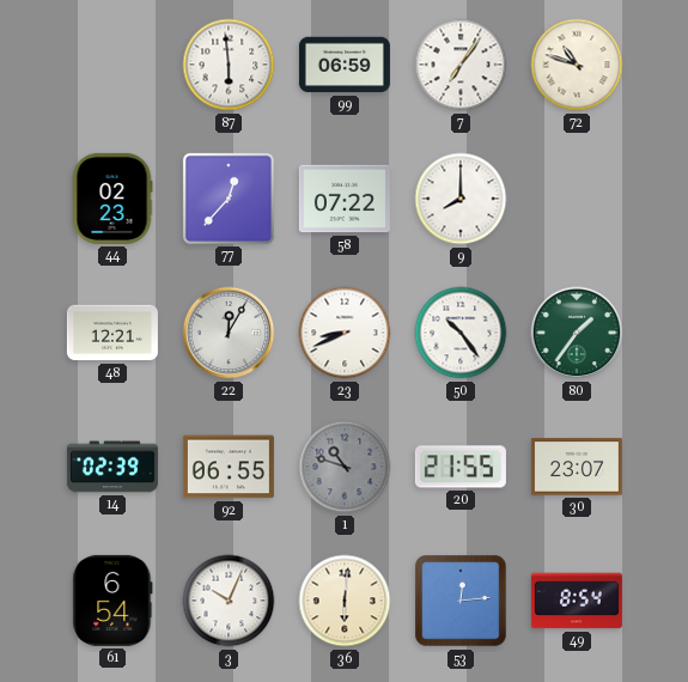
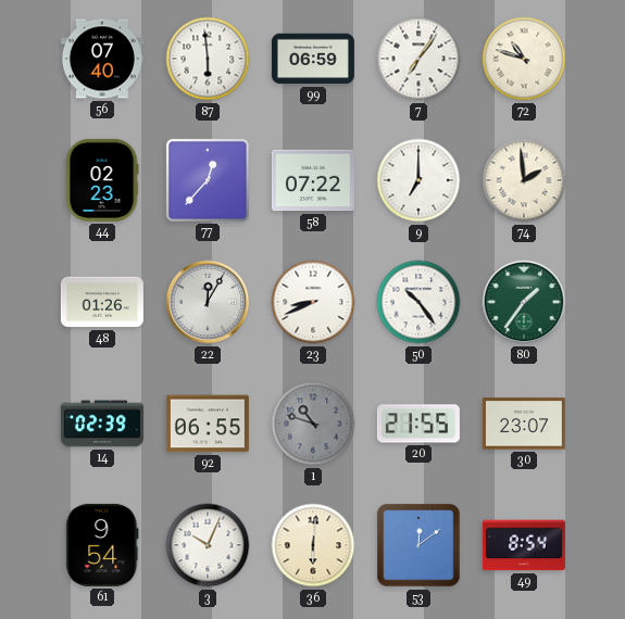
56: none -> 07:40 (102, 59)
9: 8:00 -> 7:00 (418, 180)
74: none -> 1:59 (524, 180)
48: 12:21 -> 01:26 (102, 302)
61: 6:54 -> 9:54 (102, 545)
53: 12:14 -> 12:09 (420, 546)
